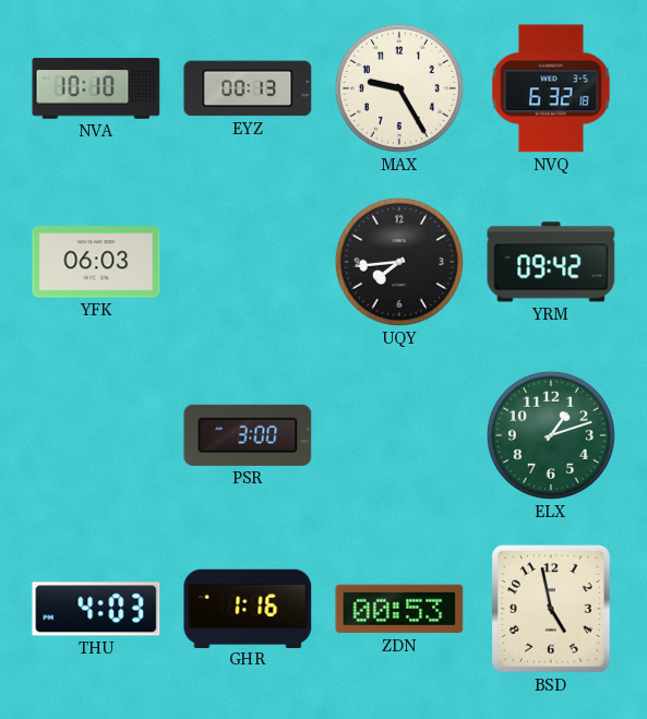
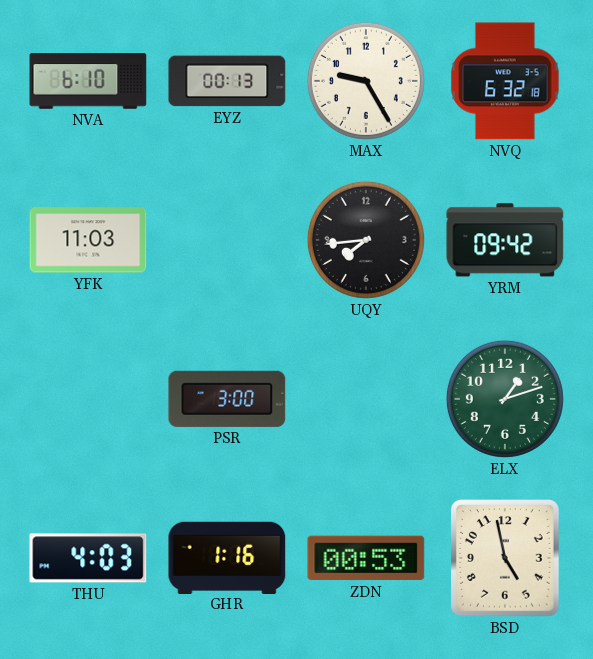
NVA: 10:10 -> 6:10 (88, 81)
YFK: 06:03 -> 11:03 (88, 240)
